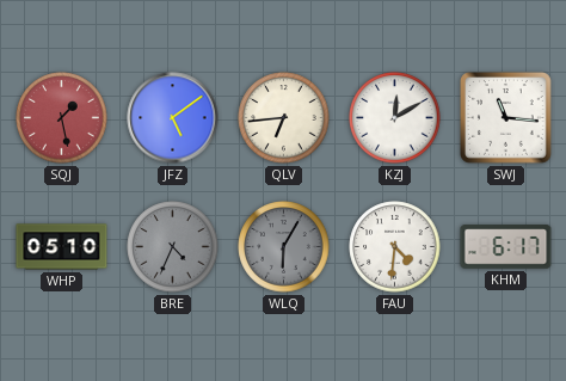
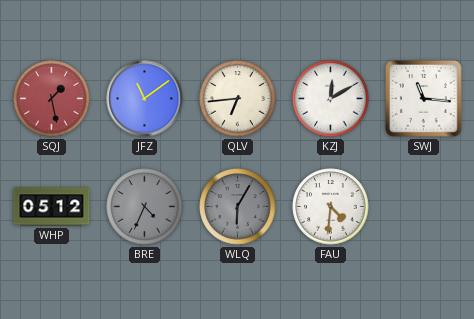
JFZ: 5:09 -> 11:09 (145, 99)
WHP: 05:10 -> 05:12 (52, 207)
KHM: 6:17 -> none (506, 247)
